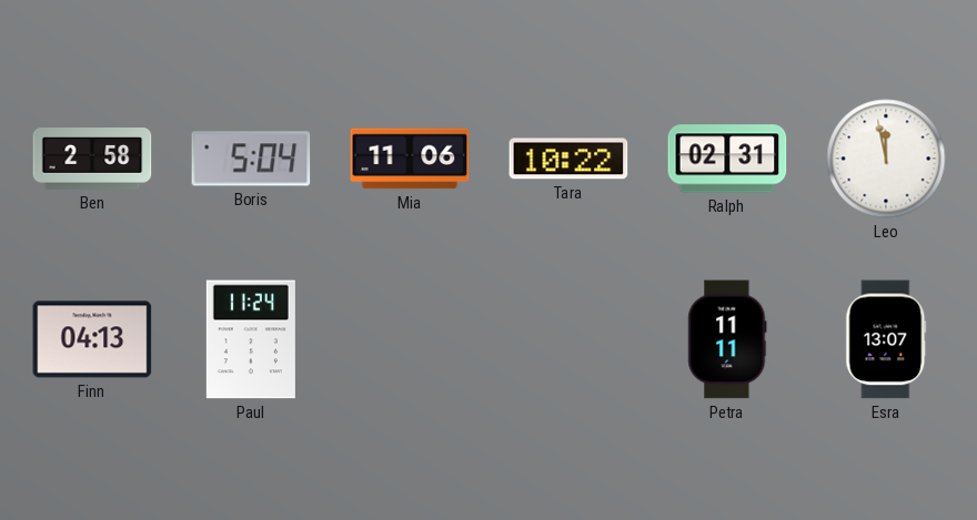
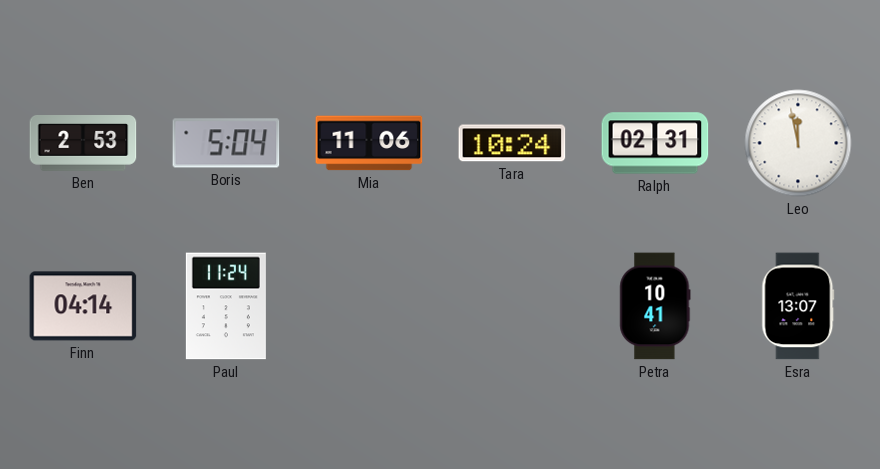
Ben: 2:58 -> 2:53 (83, 144)
Tara: 10:22 -> 10:24 (512, 143)
Finn: 04:13 -> 04:14 (83, 306)
Petra: 11:11 -> 10:41 (655, 306)
